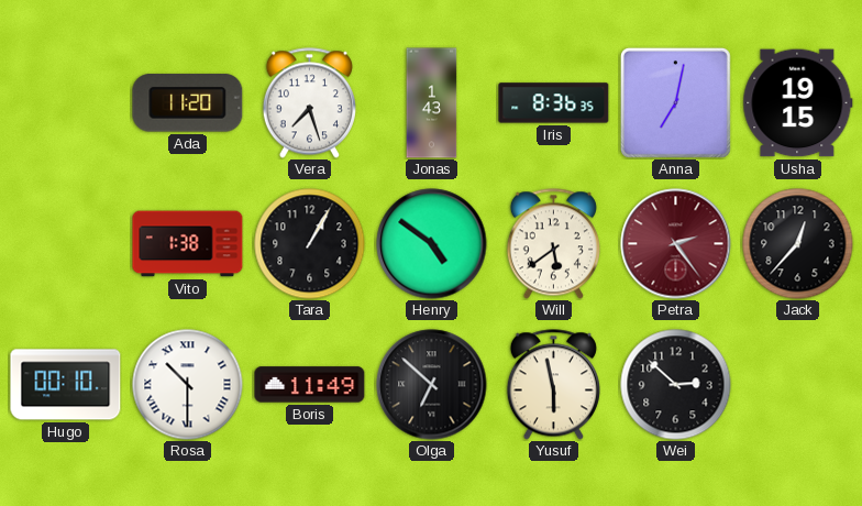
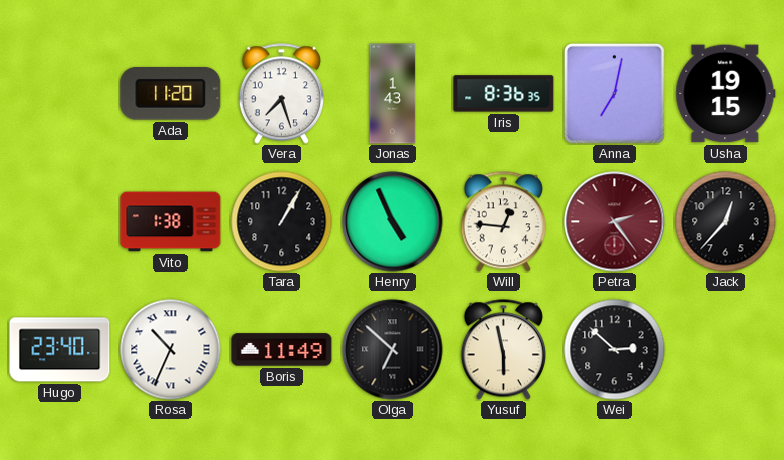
Henry: 4:51 -> 4:56 (393, 222)
Will: 5:39 -> 12:46 (503, 222)
Hugo: 00:10 -> 23:40 (60, 350)
Rosa: 10:30 -> 10:34 (171, 350)
